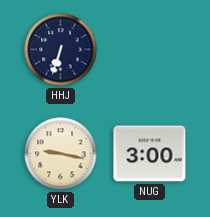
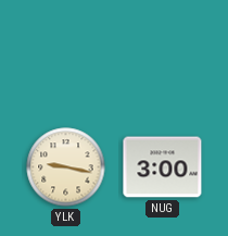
HHJ: 6:33 -> none (61, 50)
